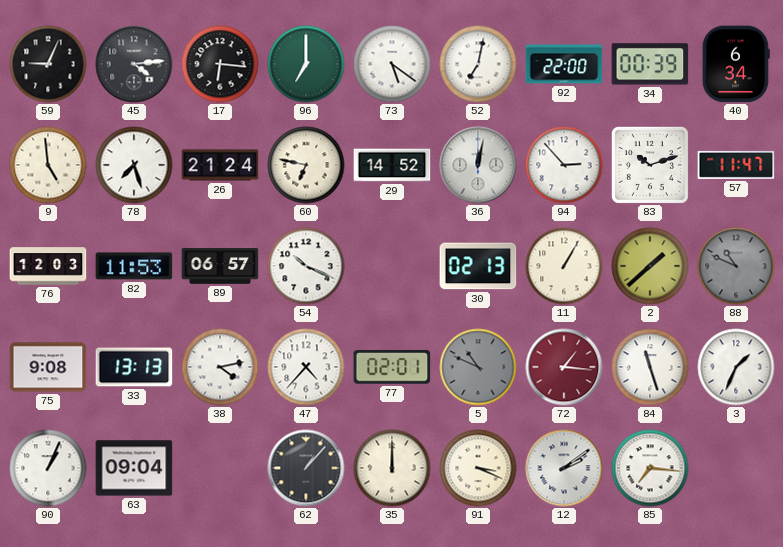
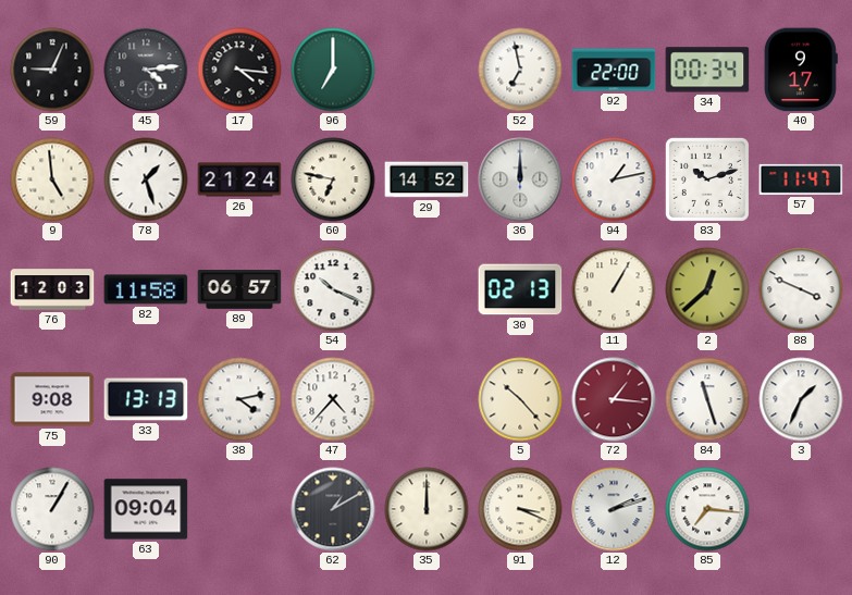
17: 6:16 -> 4:16 (239, 70)
73: 5:21 -> none (392, 64)
52: 7:02 -> 6:58 (520, 70)
34: 00:39 -> 00:34 (707, 70)
40: 6:34 -> 9:17 (801, 70)
78: 7:27 -> 1:27 (146, 179)
36: 12:02 -> 12:00 (520, 179)
94: 2:53 -> 1:13 (614, 179)
82: 11:53 -> 11:58 (146, 289)
2: 1:38 -> 12:38 (707, 289)
88: 10:49 -> 3:49 (801, 289)
88 dial: grey -> white (801, 289)
77: 02:01 -> none (392, 367)
5: 10:49 -> 10:23 (520, 399)
5 dial: grey -> cream (520, 399)
90: 1:04 -> 1:05 (52, 509)
62: 1:07 -> 1:10 (333, 509)
12: 2:09 -> 2:12 (614, 509)
